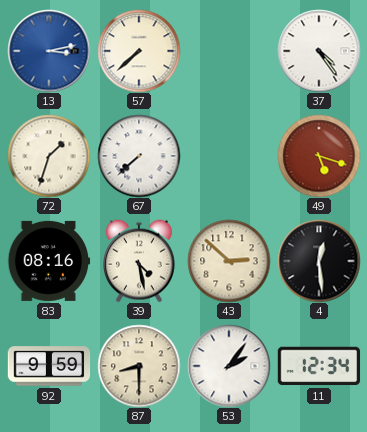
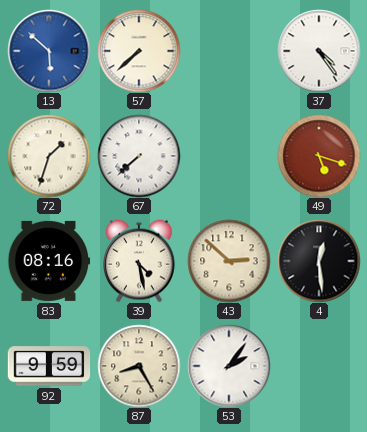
13: 3:13 -> 5:52 (49, 51)
87: 8:30 -> 8:25 (139, 366)
11: 12:34 -> none (319, 366)
